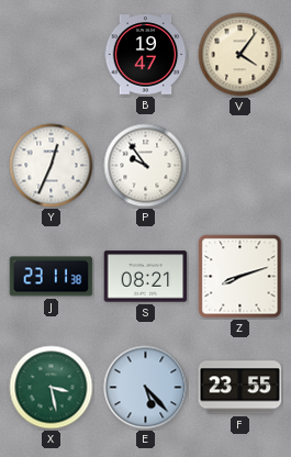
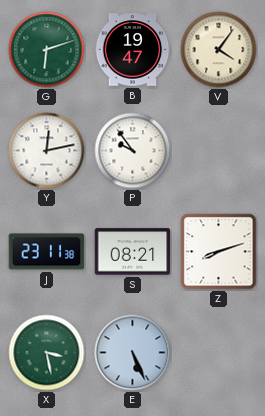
G: none -> 6:12 (47, 50)
Y: 12:34 -> 12:13 (47, 151)
E: 5:23 -> 5:26 (133, 353)
F: 23:55 -> none (240, 388)
